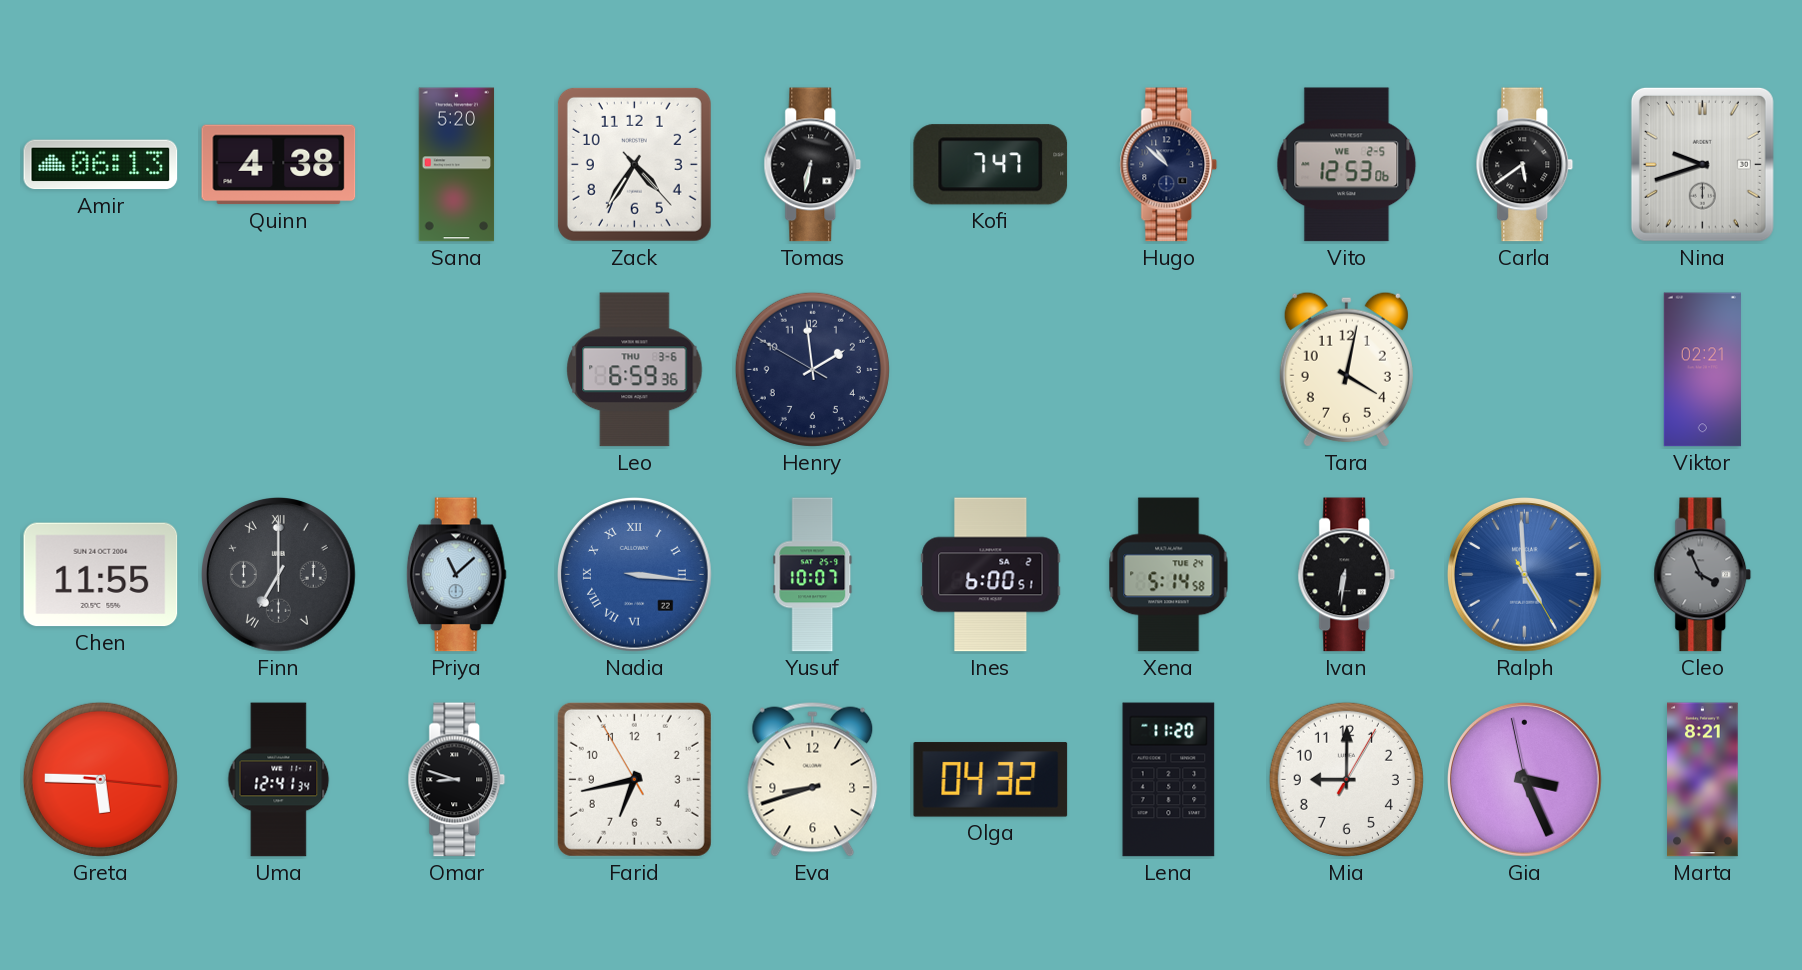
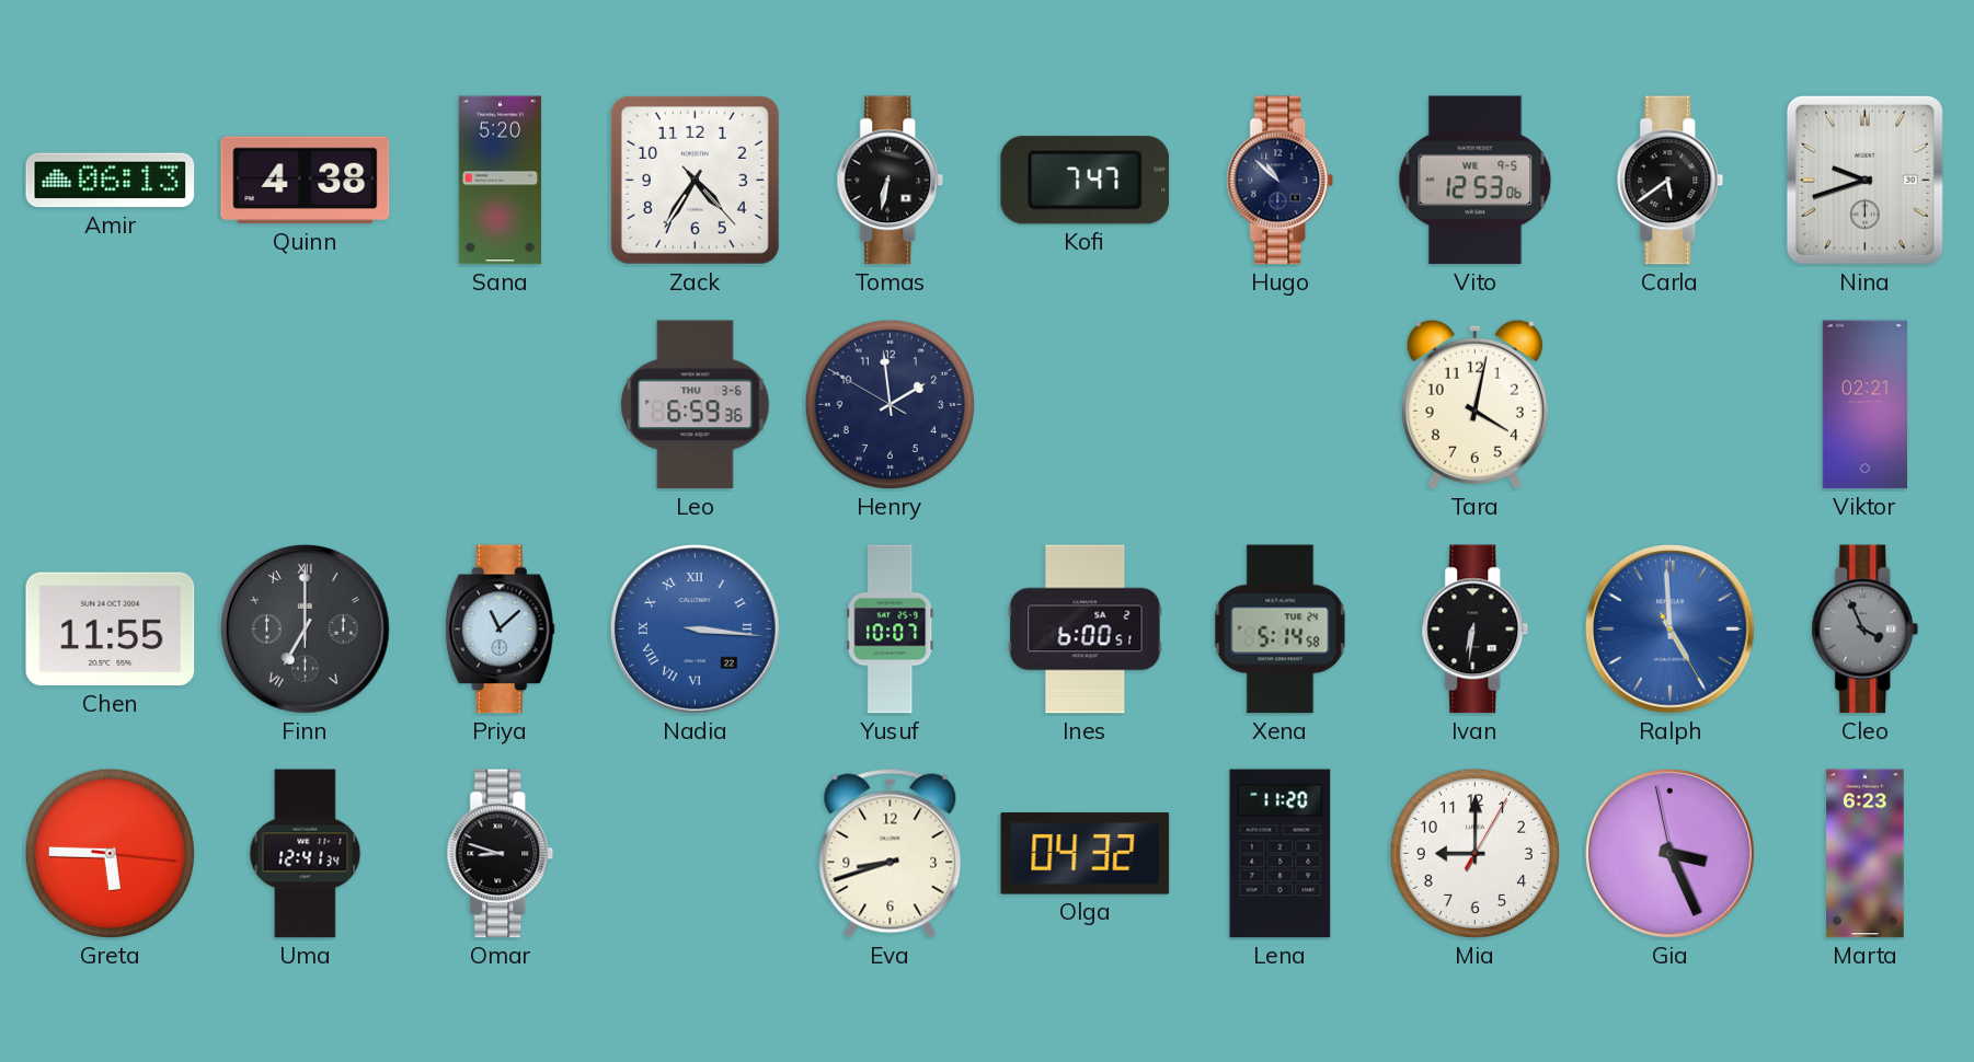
Vito date: WE 2-5 -> WE 9-5 (1476, 181)
Farid: 6:42 -> none (634, 779)
Marta: 8:21 -> 6:23 (1866, 854)
